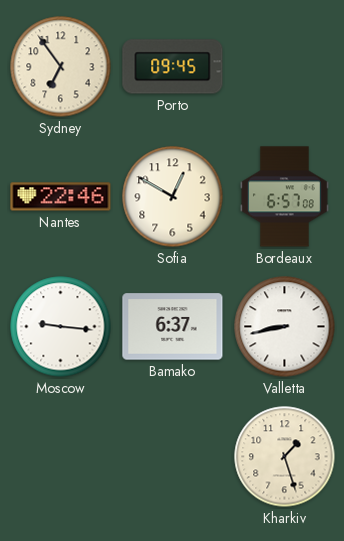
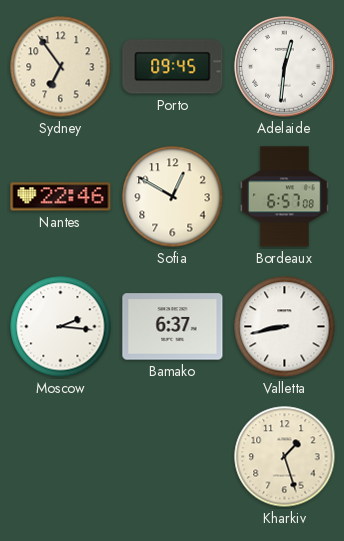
Adelaide: none -> 12:31 (285, 67)
Moscow: 9:16 -> 2:16 (61, 327)
